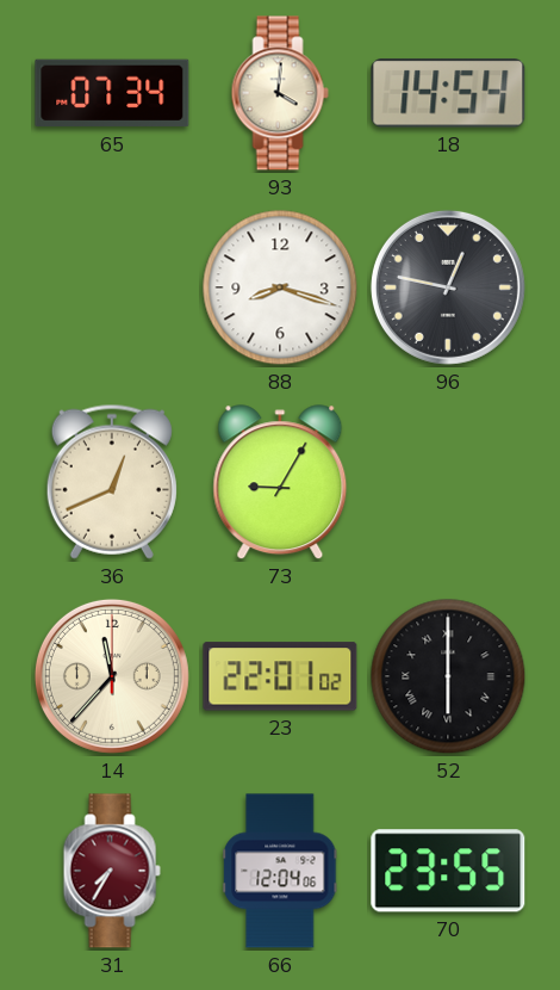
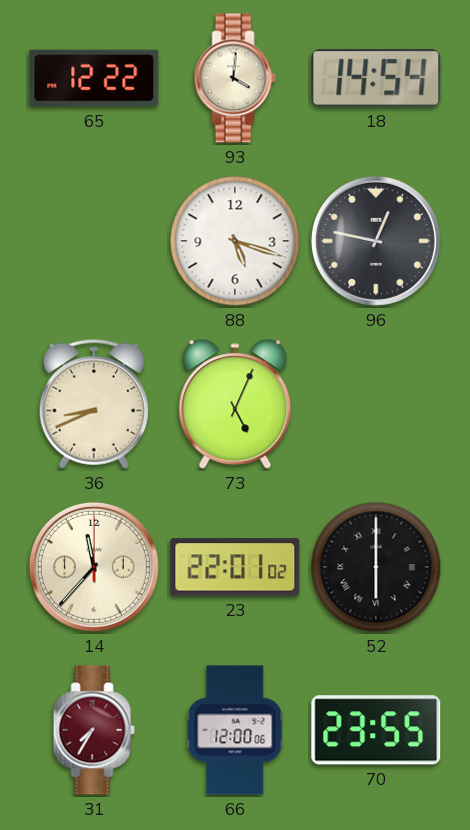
65: 07:34 -> 12:22 (94, 78)
88: 8:18 -> 5:18 (235, 241)
36: 12:41 -> 8:41 (94, 404)
73: 9:05 -> 5:04 (235, 405)
66: 12:04 -> 12:00 (235, 730)
